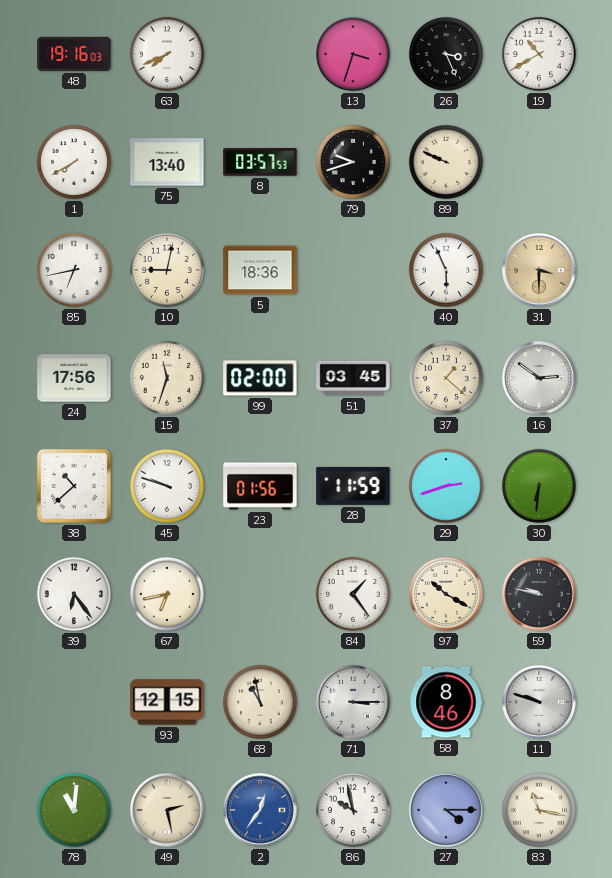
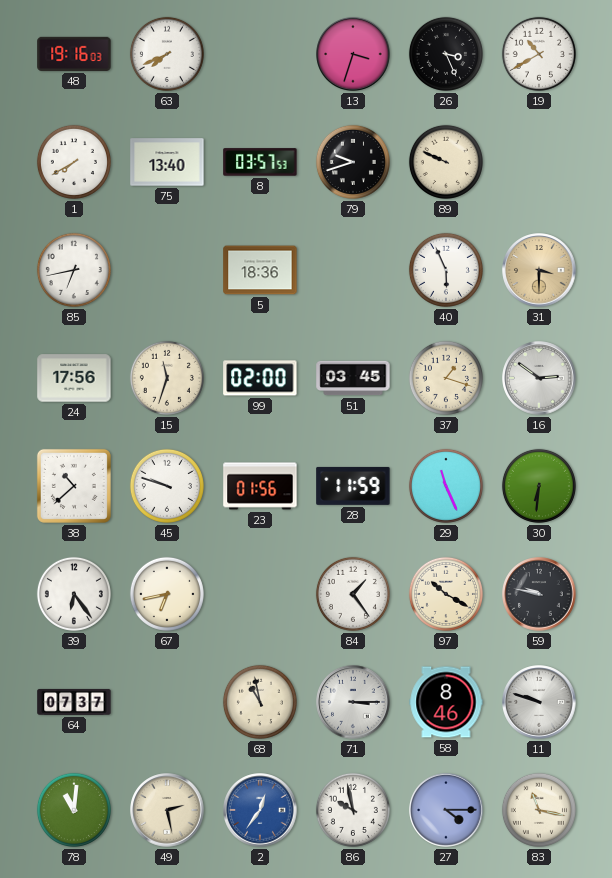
10: 9:02 -> none (167, 270)
37: 1:22 -> 1:18 (446, 378)
29: 2:42 -> 11:26 (446, 486)
64: none -> 07:37 (74, 702)
93: 12:15 -> none (167, 702)
